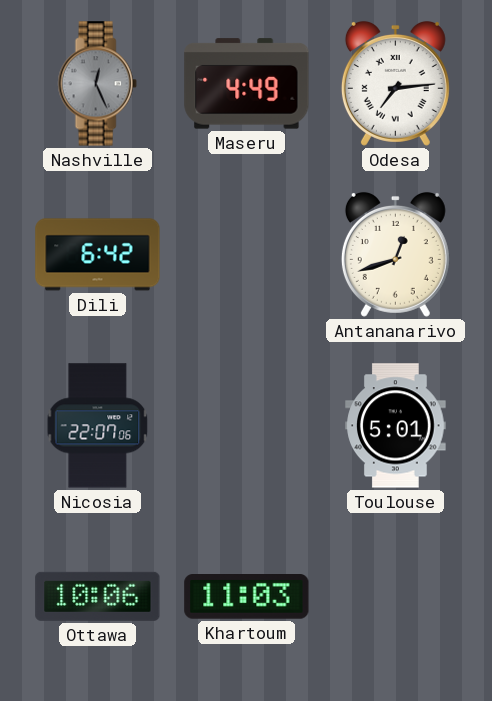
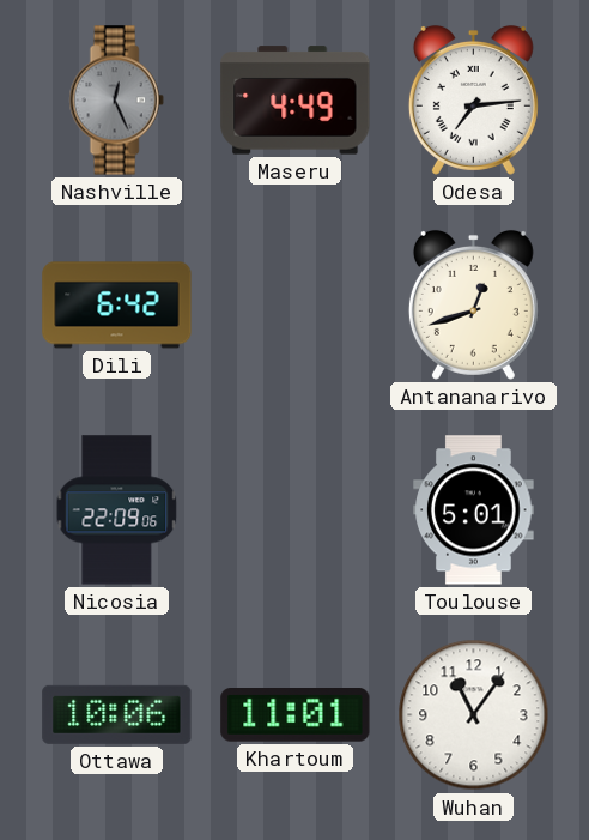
Nicosia: 22:07 -> 22:09 (117, 510)
Khartoum: 11:03 -> 11:01 (296, 715)
Wuhan: none -> 11:06 (474, 715)
